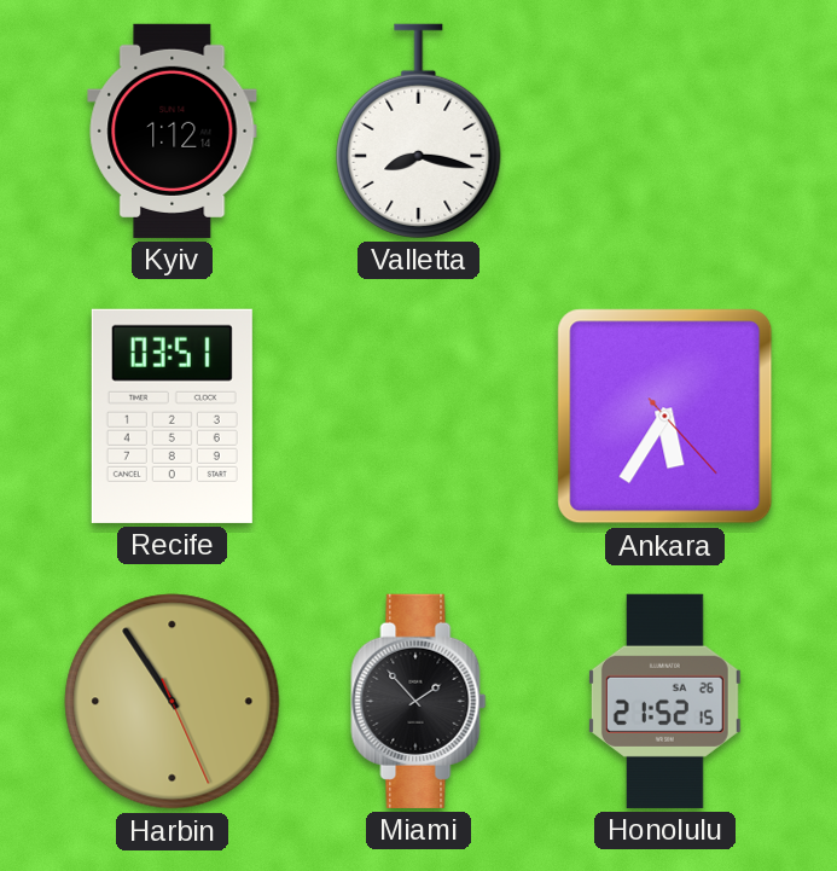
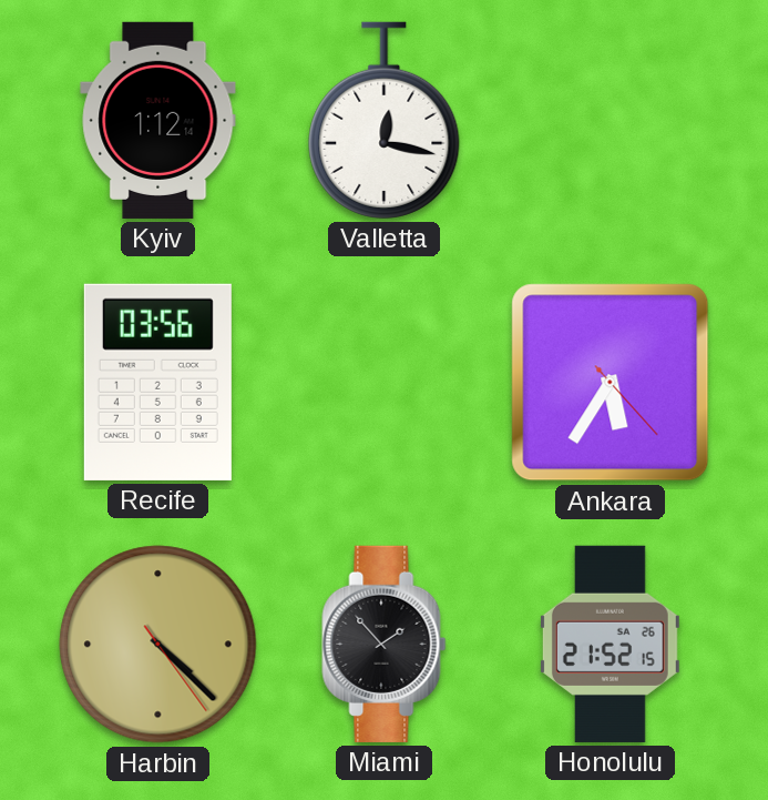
Valletta: 8:17 -> 12:17 (385, 120)
Recife: 03:51 -> 03:56 (157, 382)
Harbin: 10:54 -> 4:22 (158, 645)
